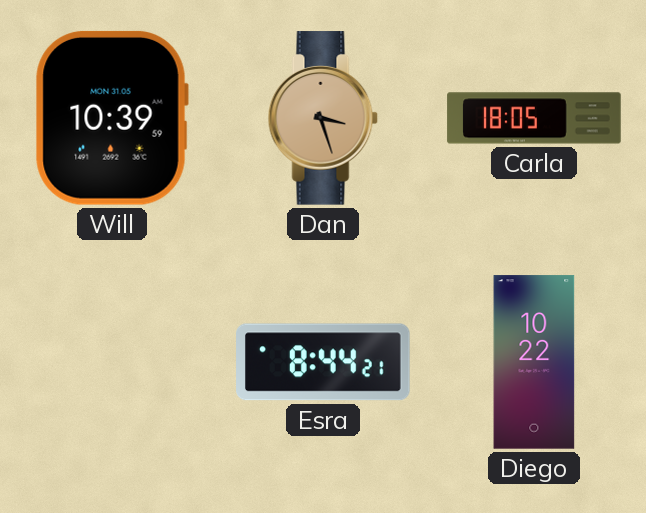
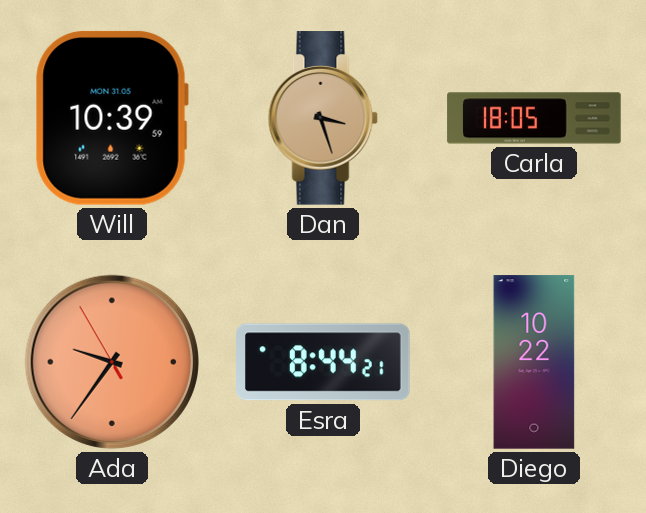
Ada: none -> 9:35 (112, 362)
